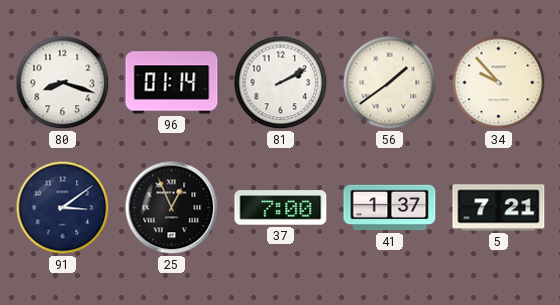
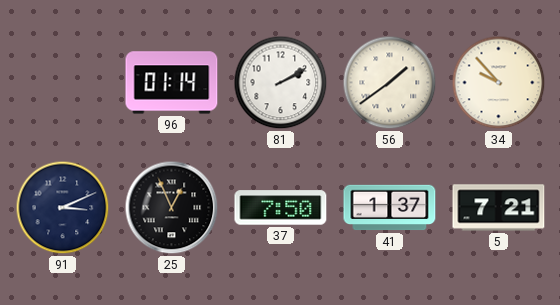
80: 8:18 -> none (63, 83)
91: 3:09 -> 3:11 (63, 208)
37: 7:00 -> 7:50 (281, 208)
